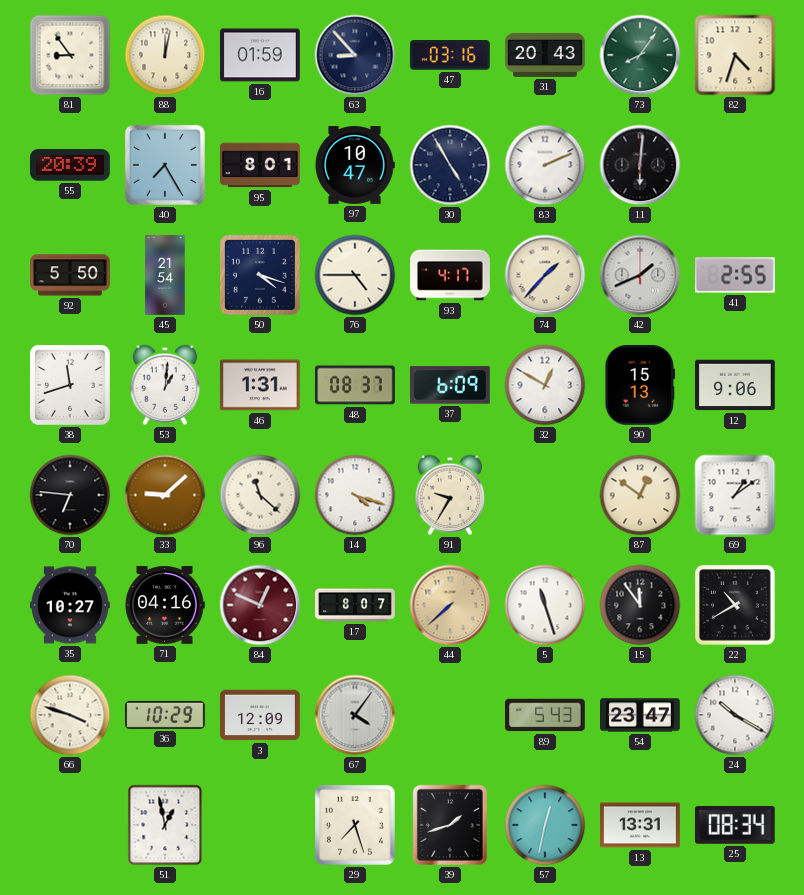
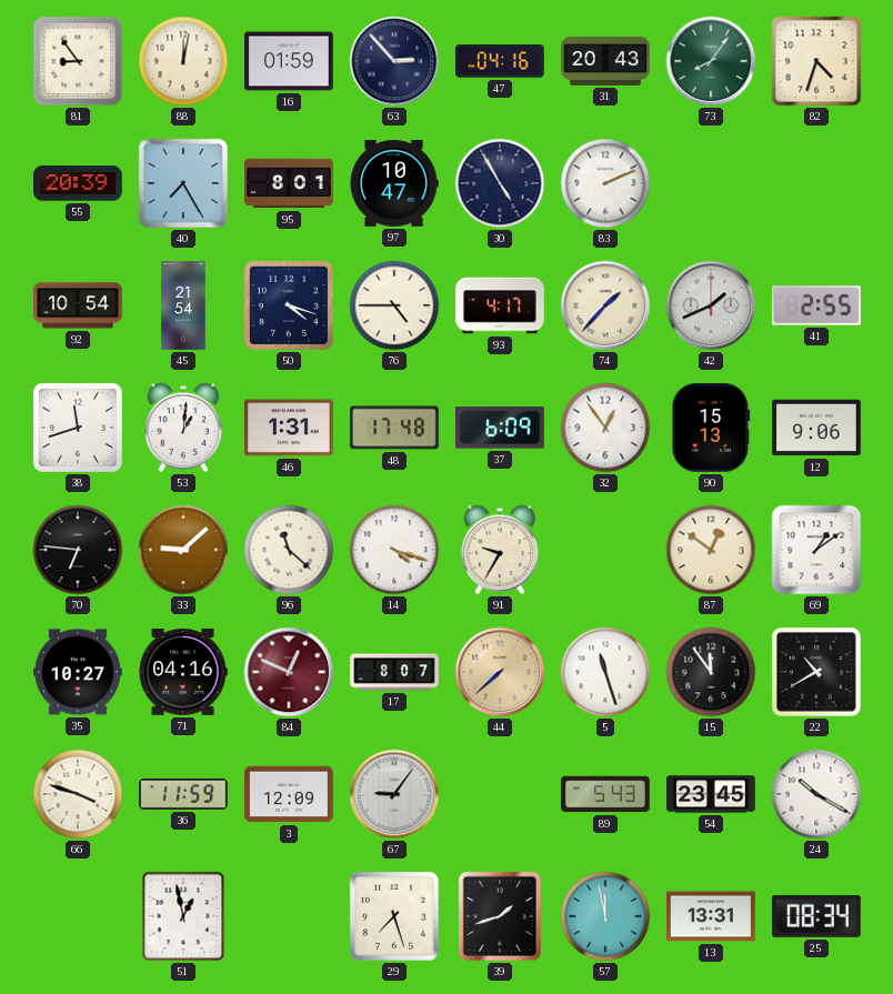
63: 8:53 -> 2:53 (394, 61)
47: 03:16 -> 04:16 (500, 62)
11: 6:01 -> none (640, 165)
92: 5:50 -> 10:54 (78, 305)
48: 08:37 -> 17:48 (394, 428)
32: 12:50 -> 12:54 (605, 428)
36: 10:29 -> 11:59 (183, 794)
67: 4:06 -> 9:06 (394, 794)
54: 23:47 -> 23:45 (712, 794)
57: 12:32 -> 11:58 (605, 916)
